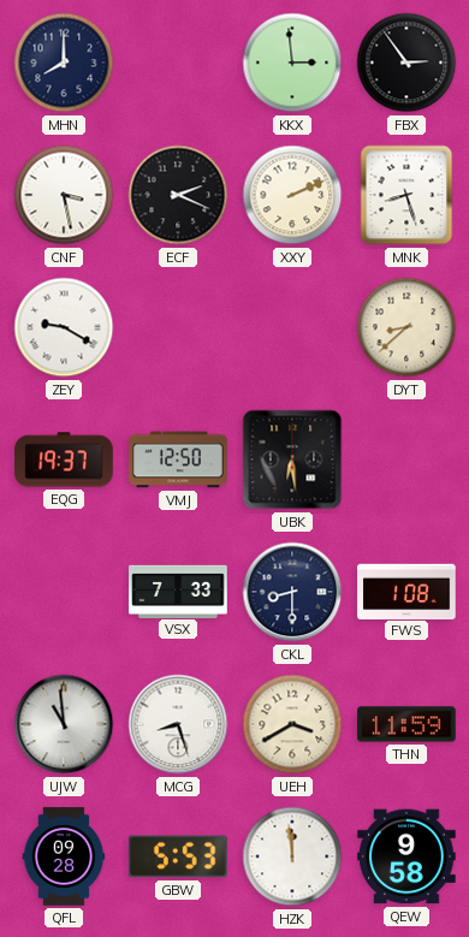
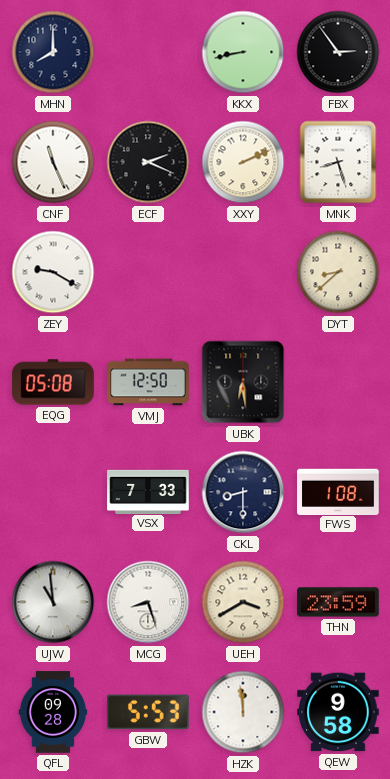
KKX: 2:59 -> 8:43 (243, 52)
CNF: 3:28 -> 11:26 (53, 162)
EQG: 19:37 -> 05:08 (53, 382)
THN: 11:59 -> 23:59 (338, 602)
